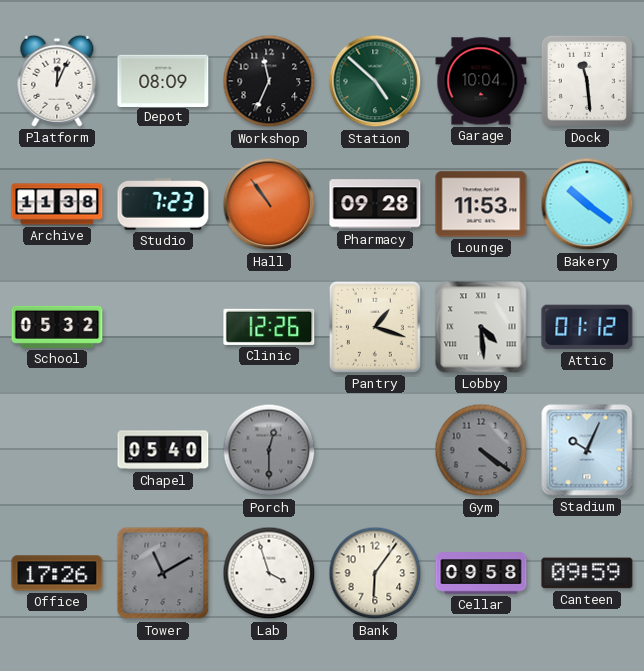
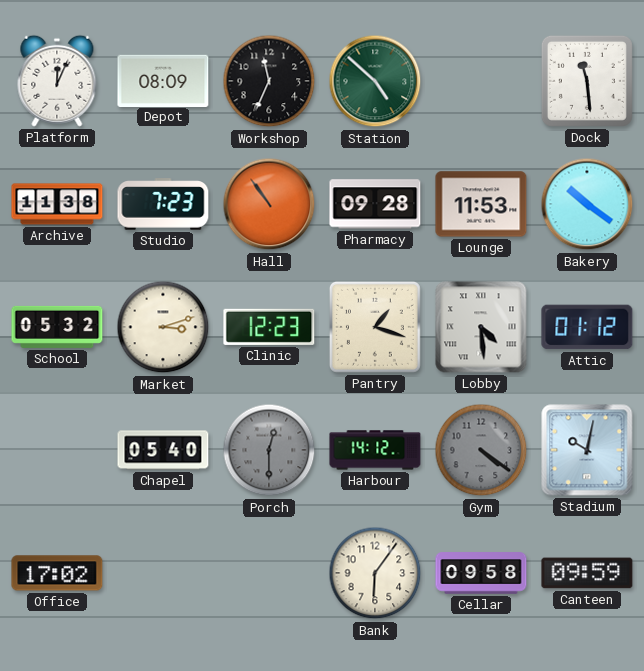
Garage: 10:04 -> none (481, 81)
Market: none -> 3:12 (163, 327)
Clinic: 12:26 -> 12:23 (269, 327)
Harbour: none -> 14:12 (375, 450)
Stadium: 10:04 -> 10:02 (587, 450)
Office: 17:26 -> 17:02 (57, 573)
Tower: 11:10 -> none (163, 573)
Lab: 3:57 -> none (269, 573)
